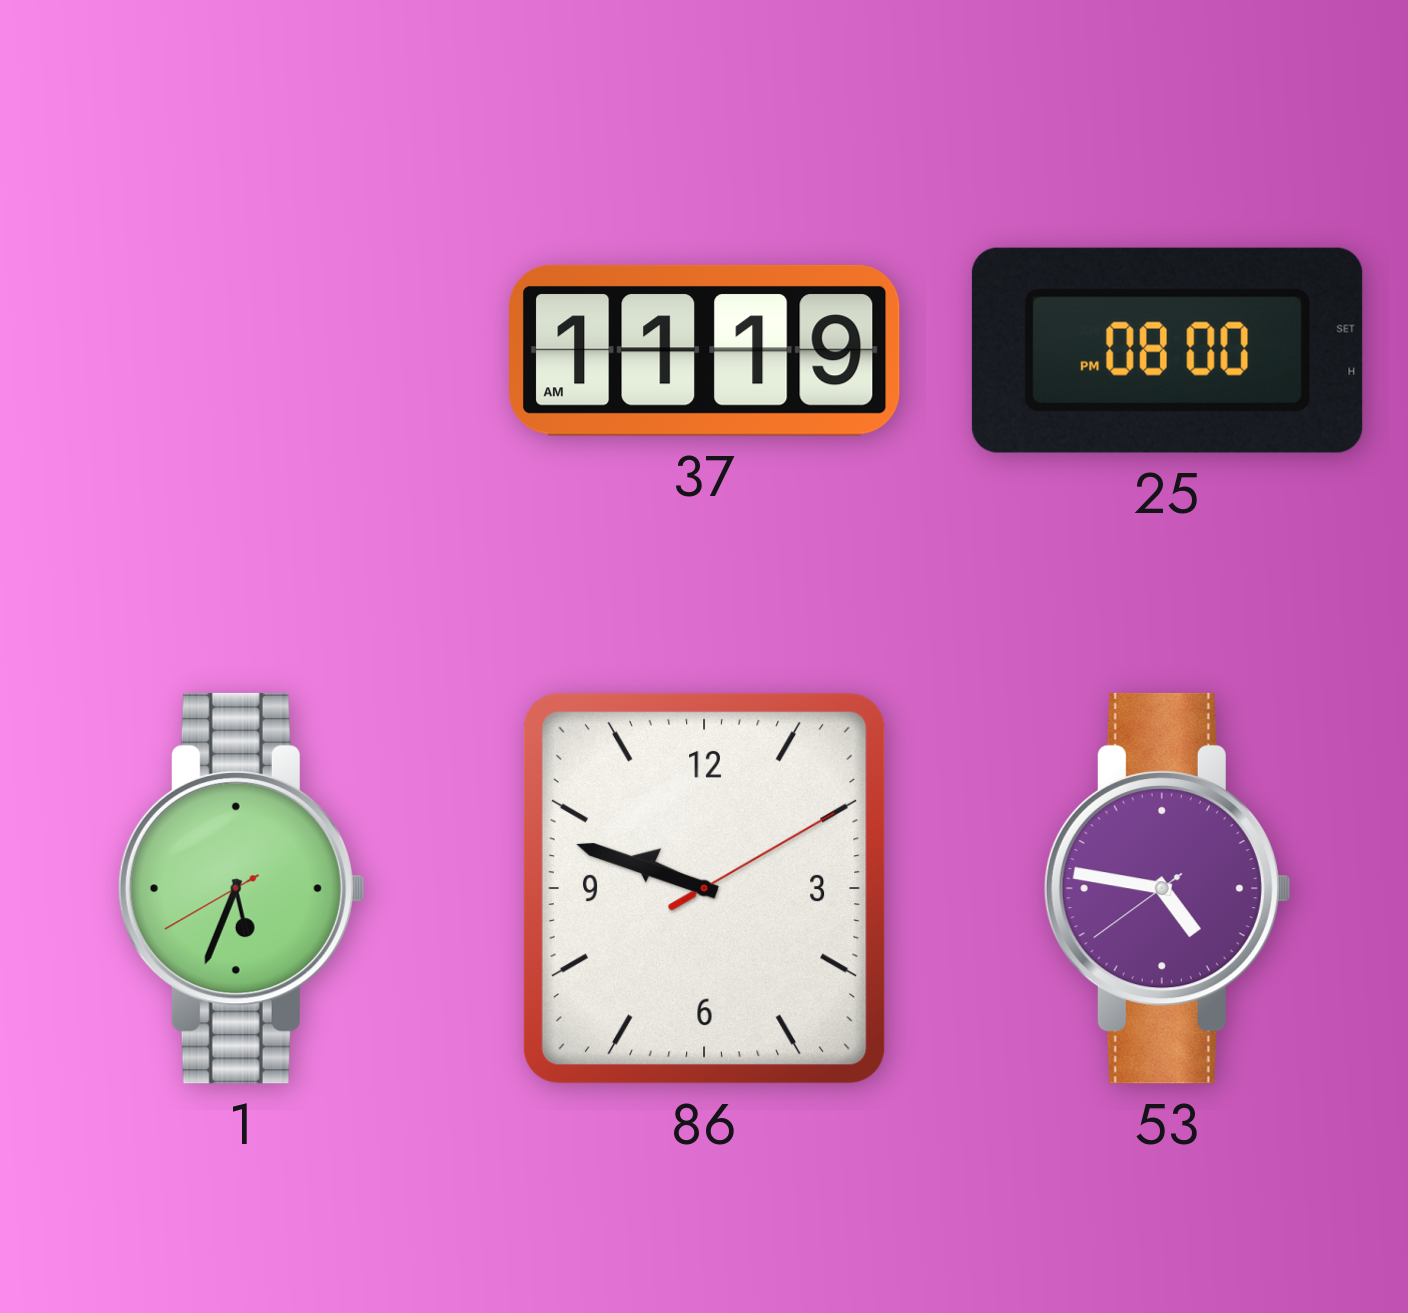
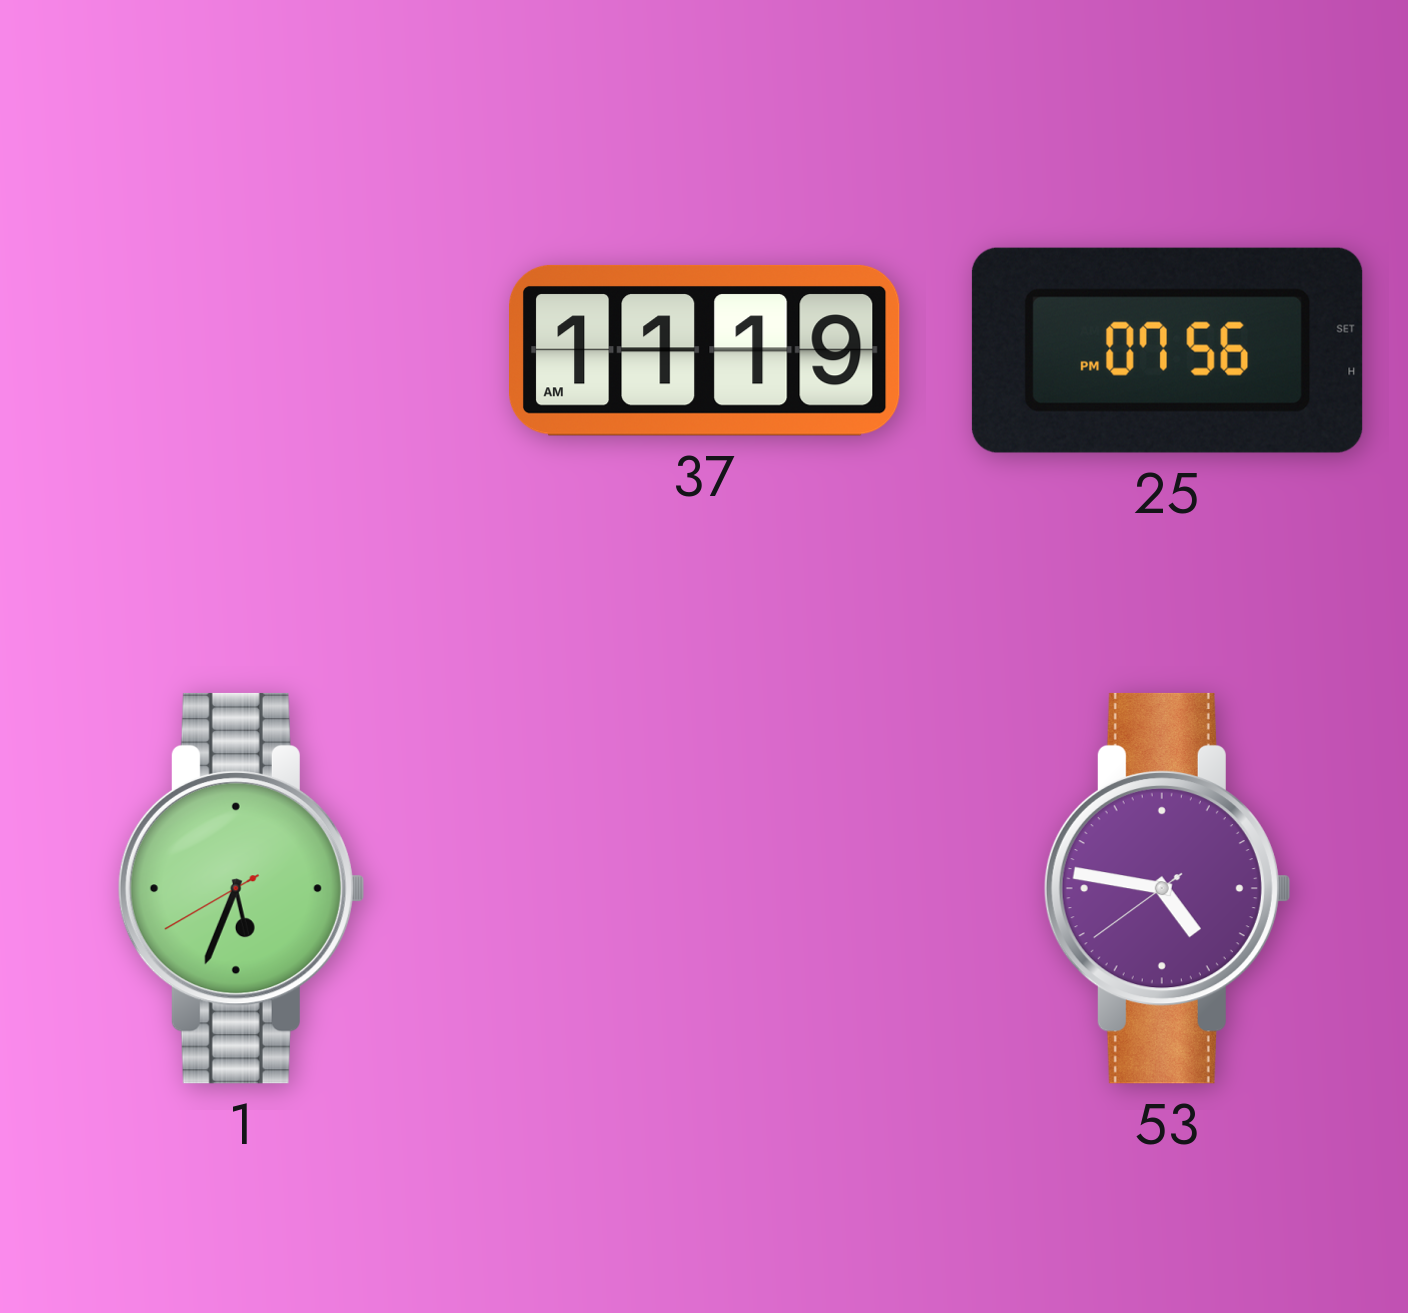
25: 08:00 -> 07:56 (1167, 350)
86: 9:48 -> none (704, 888)
